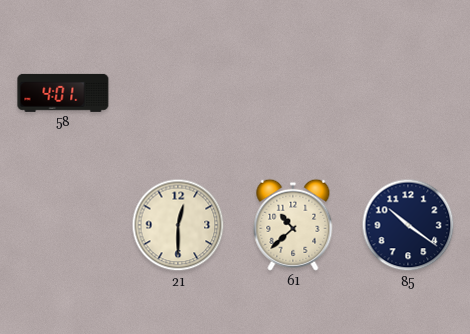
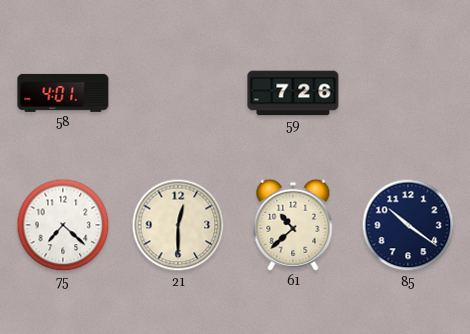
59: none -> 7:26 (293, 93)
75: none -> 7:22 (63, 225)
